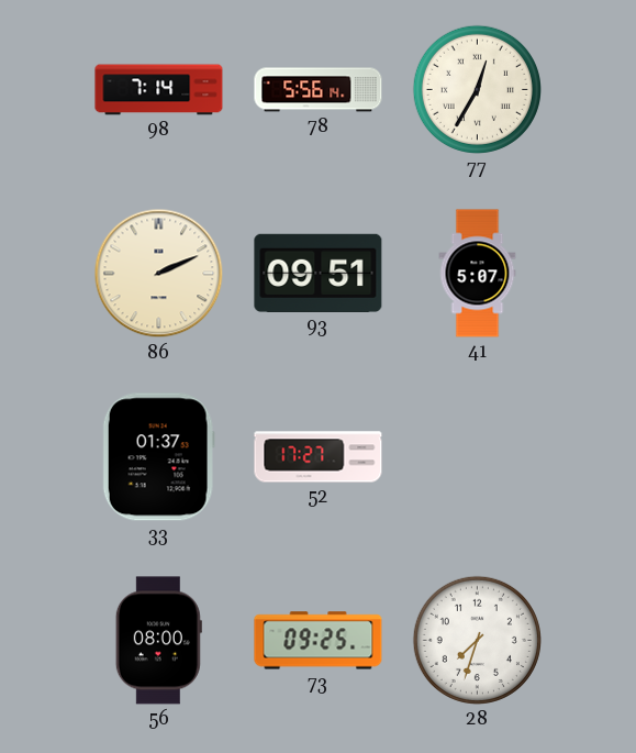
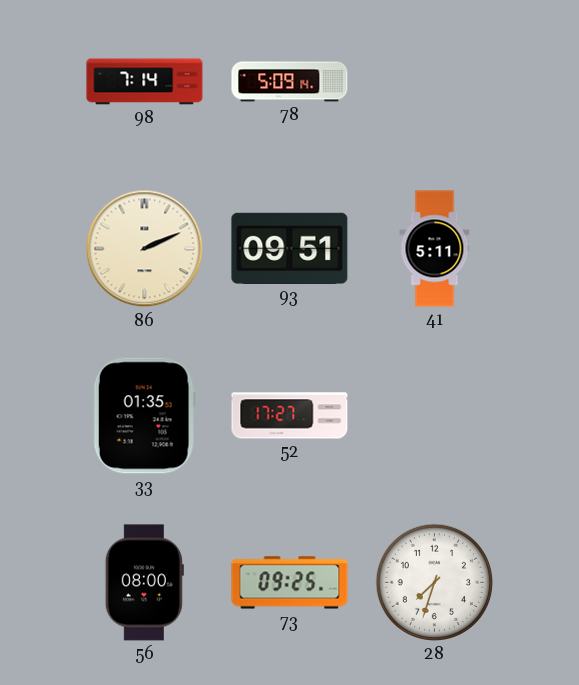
78: 5:56 -> 5:09 (290, 82)
77: 12:35 -> none (477, 89)
41: 5:07 -> 5:11 (435, 249)
33: 01:37 -> 01:35 (144, 416)
